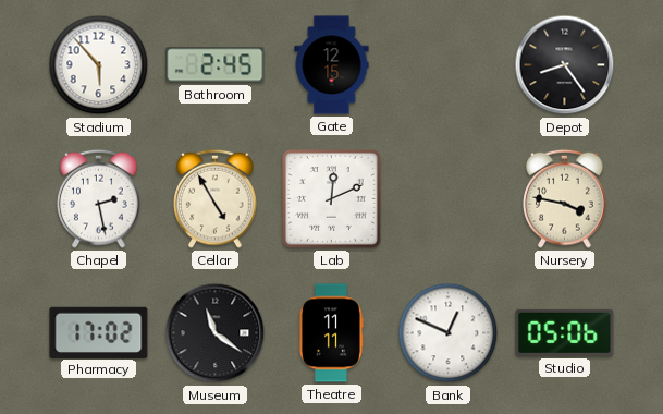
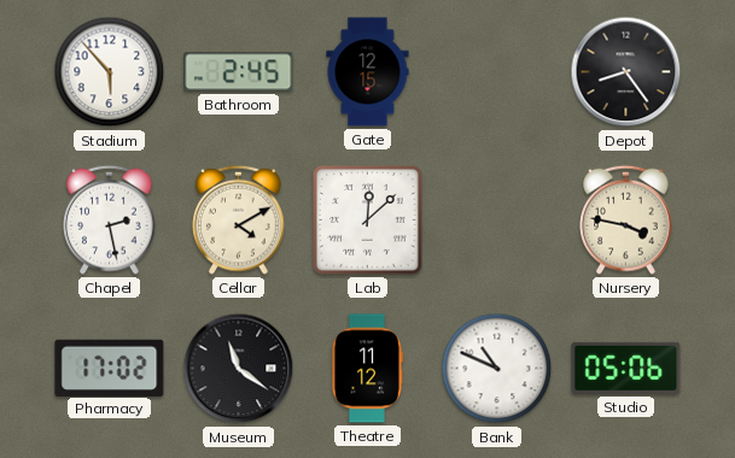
Cellar: 4:55 -> 4:10 (239, 219)
Lab: 12:11 -> 12:08 (368, 221)
Theatre: 11:11 -> 11:12 (367, 369)
Bank: 12:49 -> 10:49 (497, 369)
